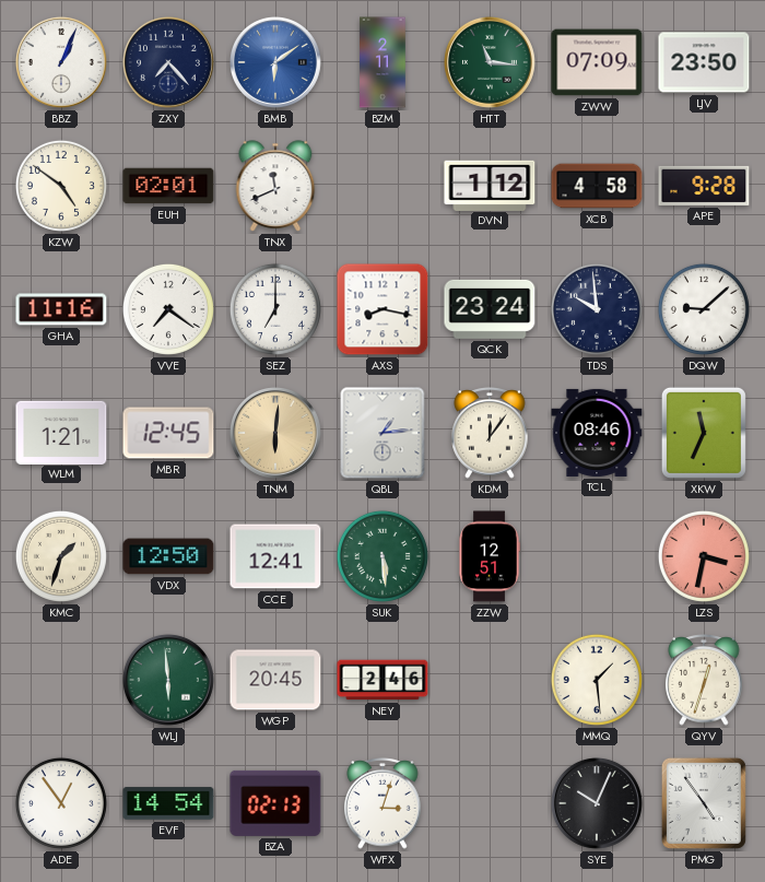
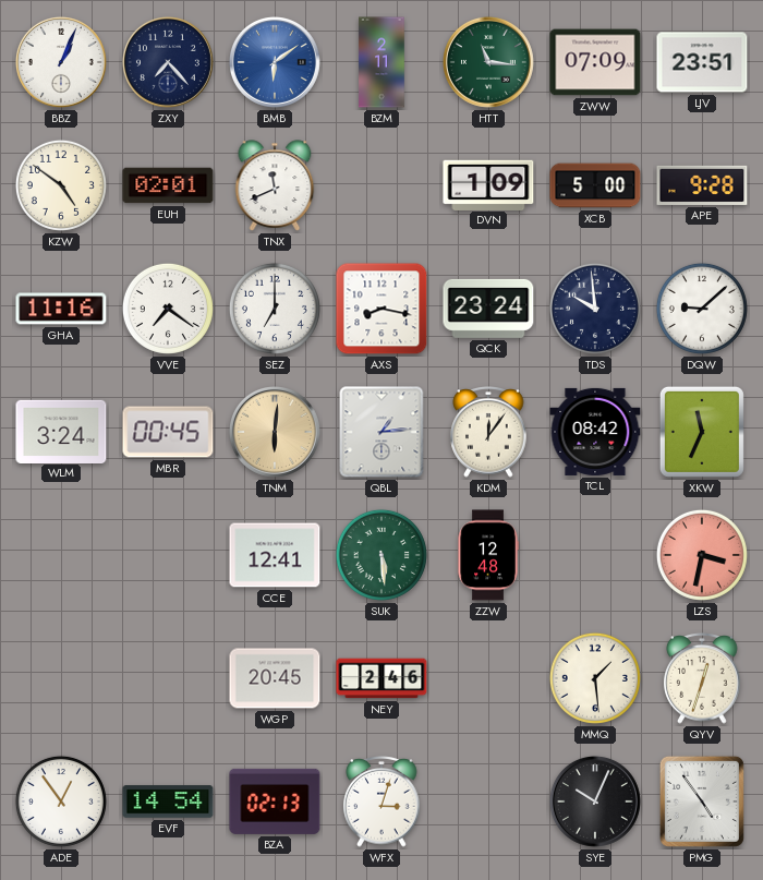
LJV: 23:50 -> 23:51 (702, 62)
DVN: 1:12 -> 1:09 (488, 184)
XCB: 4:58 -> 5:00 (595, 185)
WLM: 1:21 -> 3:24 (61, 431)
MBR: 12:45 -> 00:45 (168, 432)
TCL: 08:46 -> 08:42 (595, 432)
KMC: 1:33 -> none (61, 556)
VDX: 12:50 -> none (168, 556)
ZZW: 12:51 -> 12:48 (488, 555)
WLJ: 5:59 -> none (168, 680)
